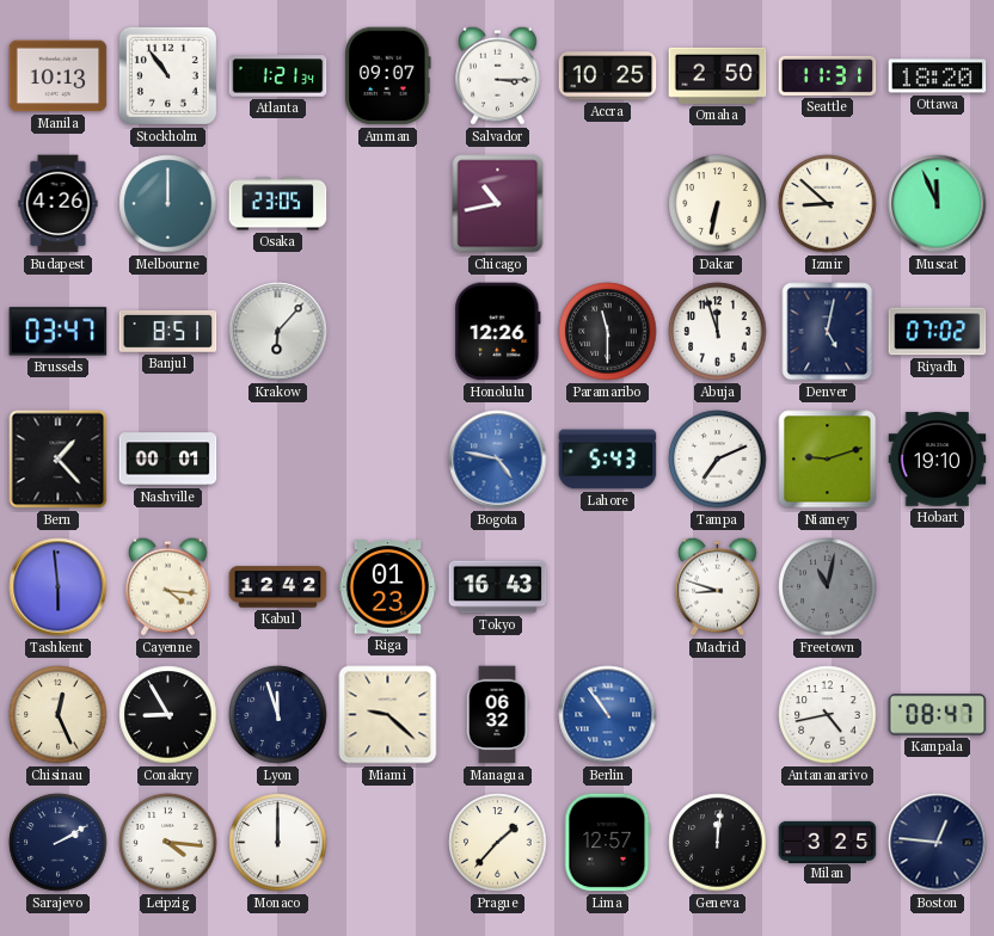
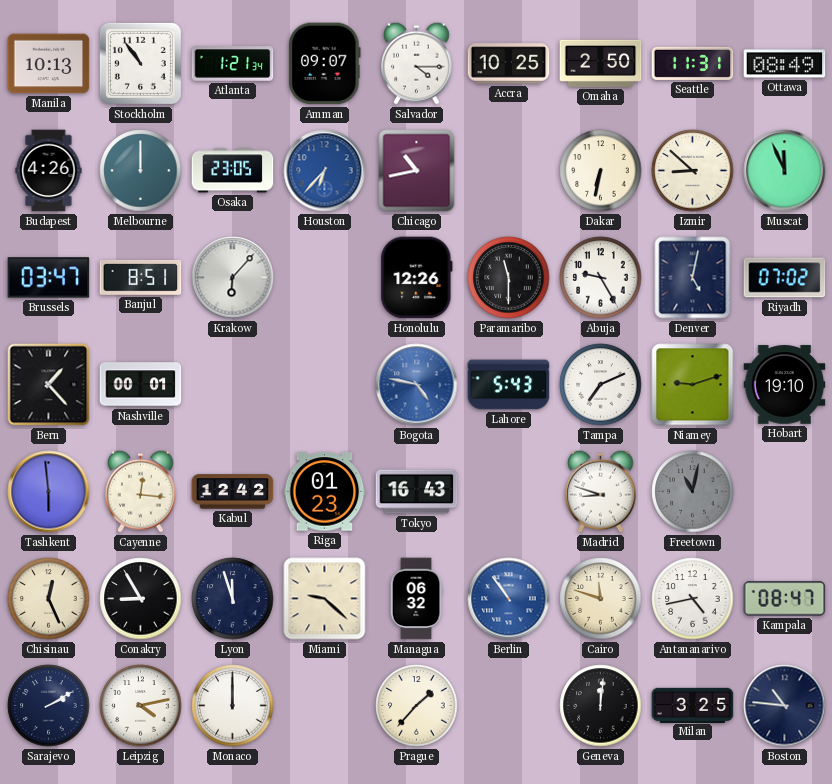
Salvador: 3:15 -> 4:15 (417, 63)
Ottawa: 18:20 -> 08:49 (785, 64)
Houston: none -> 6:37 (325, 171)
Abuja: 11:57 -> 9:25 (601, 278)
Cayenne: 4:16 -> 12:16 (141, 491)
Cairo: none -> 11:48 (601, 599)
Leipzig: 4:16 -> 4:13 (141, 706)
Lima: 12:57 -> none (608, 843)
Boston: 12:46 -> 10:46 (785, 706)
